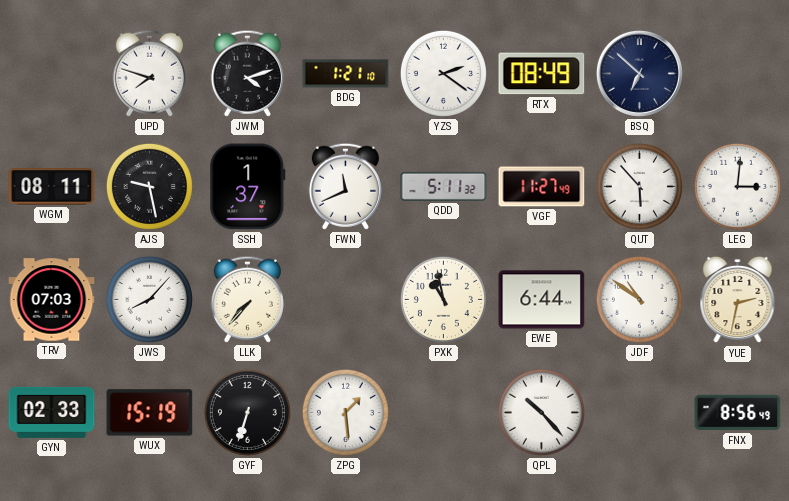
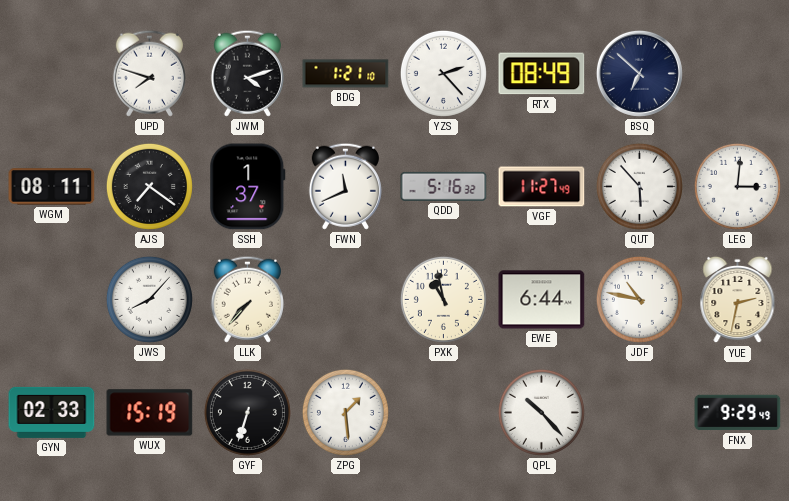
YZS: 2:21 -> 2:23 (443, 73)
AJS: 9:28 -> 7:21 (149, 186)
QDD: 5:11 -> 5:16 (444, 186)
TRV: 07:03 -> none (52, 300)
JDF: 10:51 -> 10:47 (639, 299)
FNX: 8:56 -> 9:29 (738, 413)
